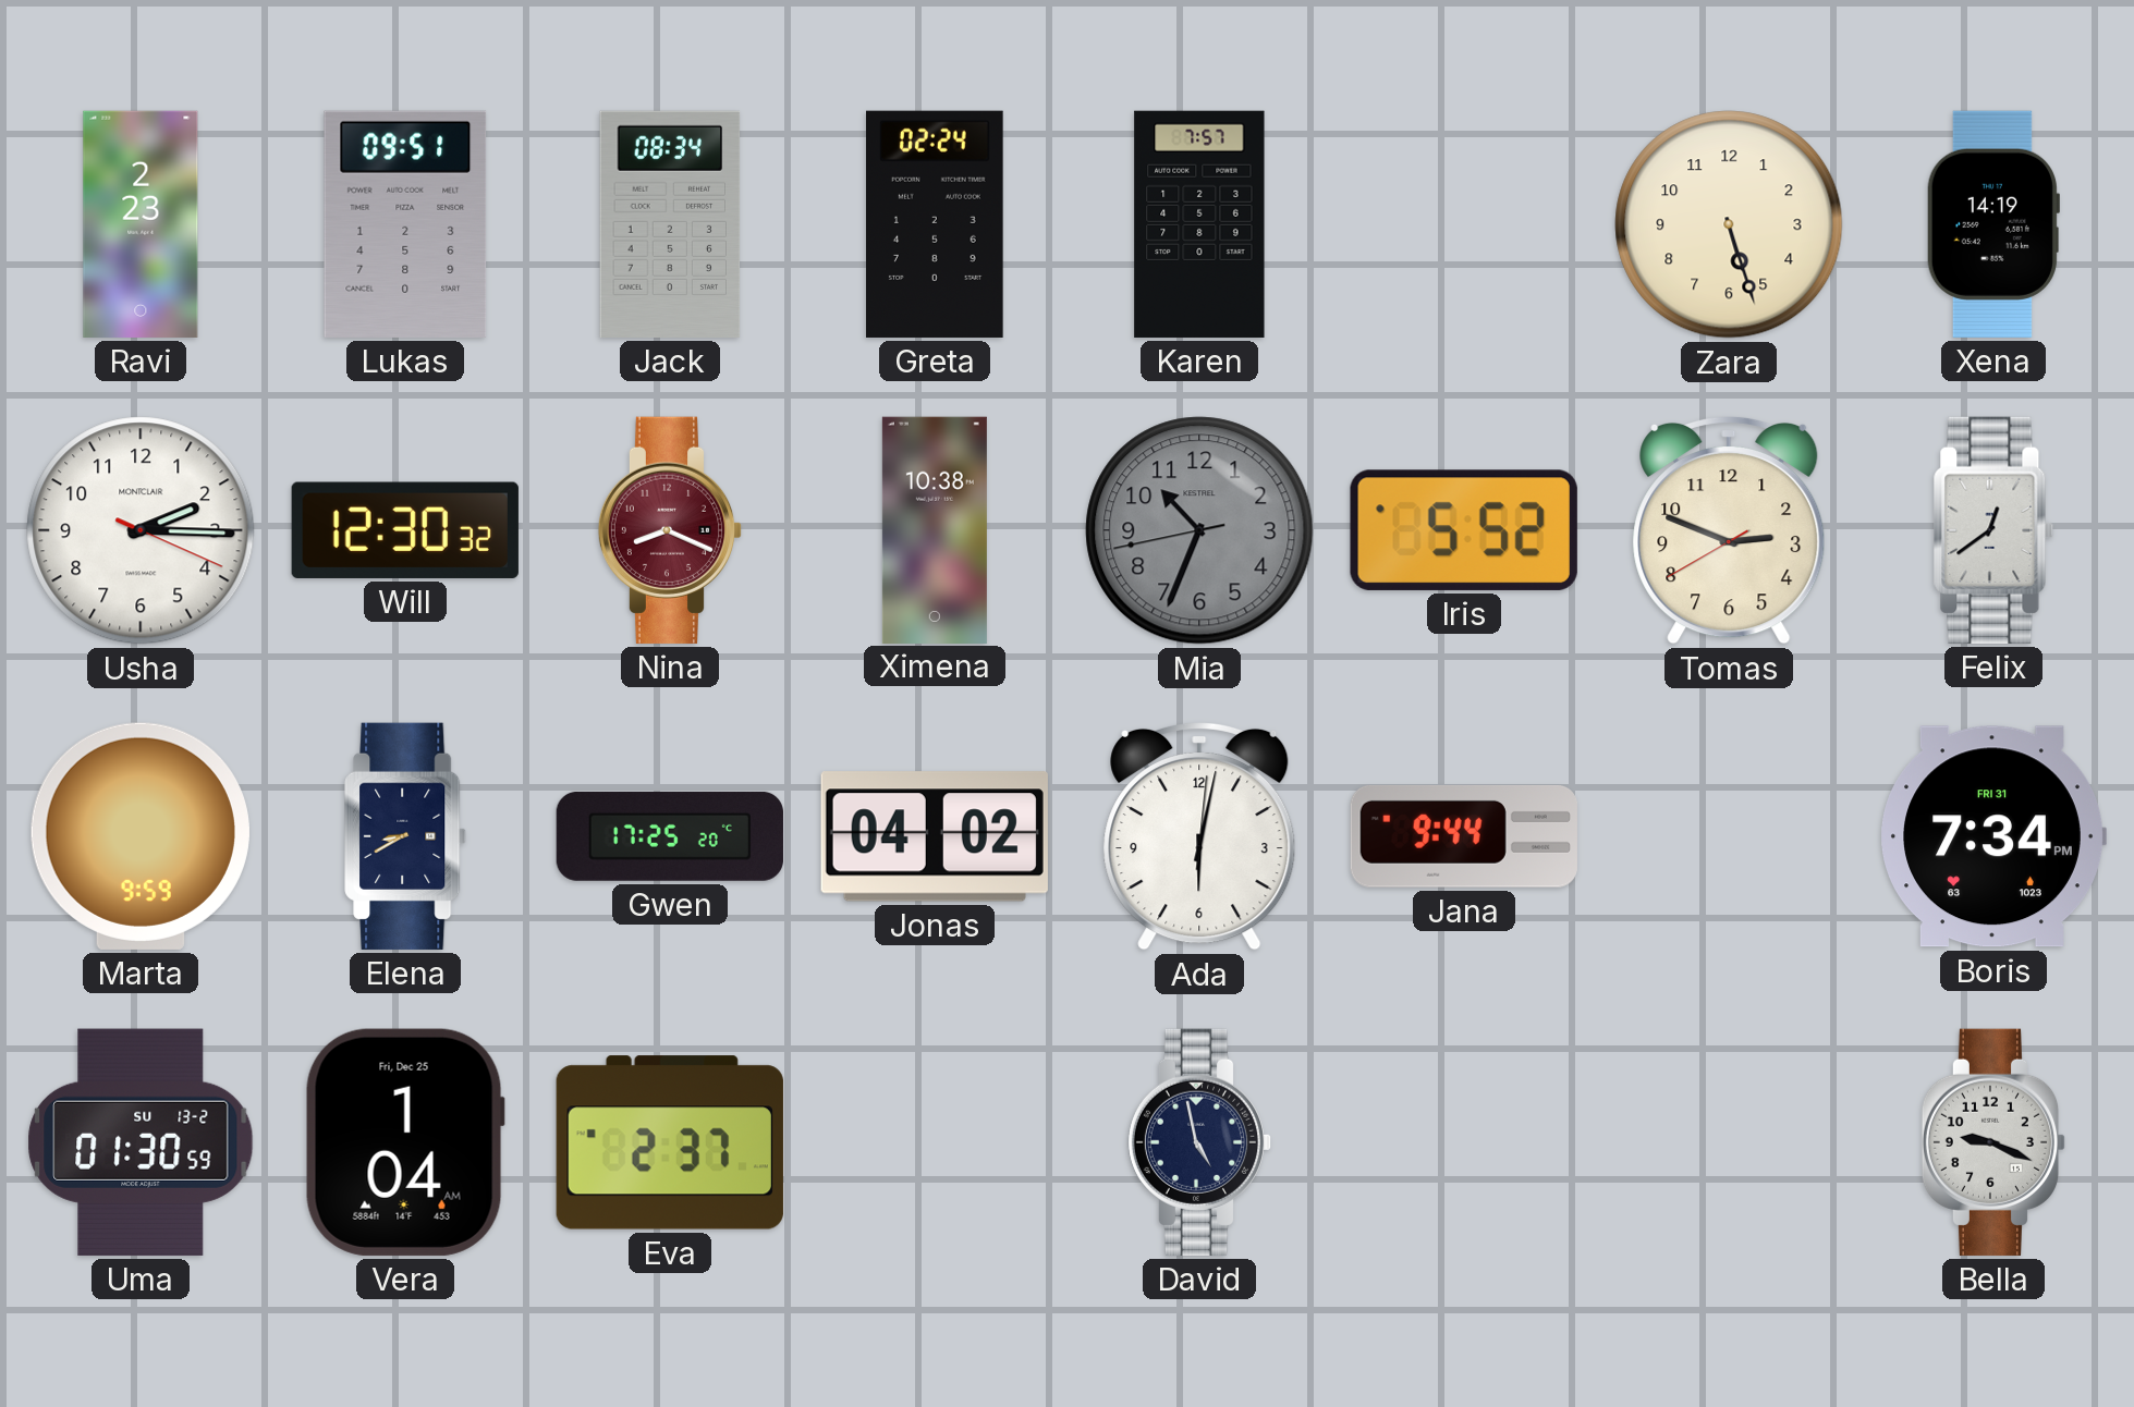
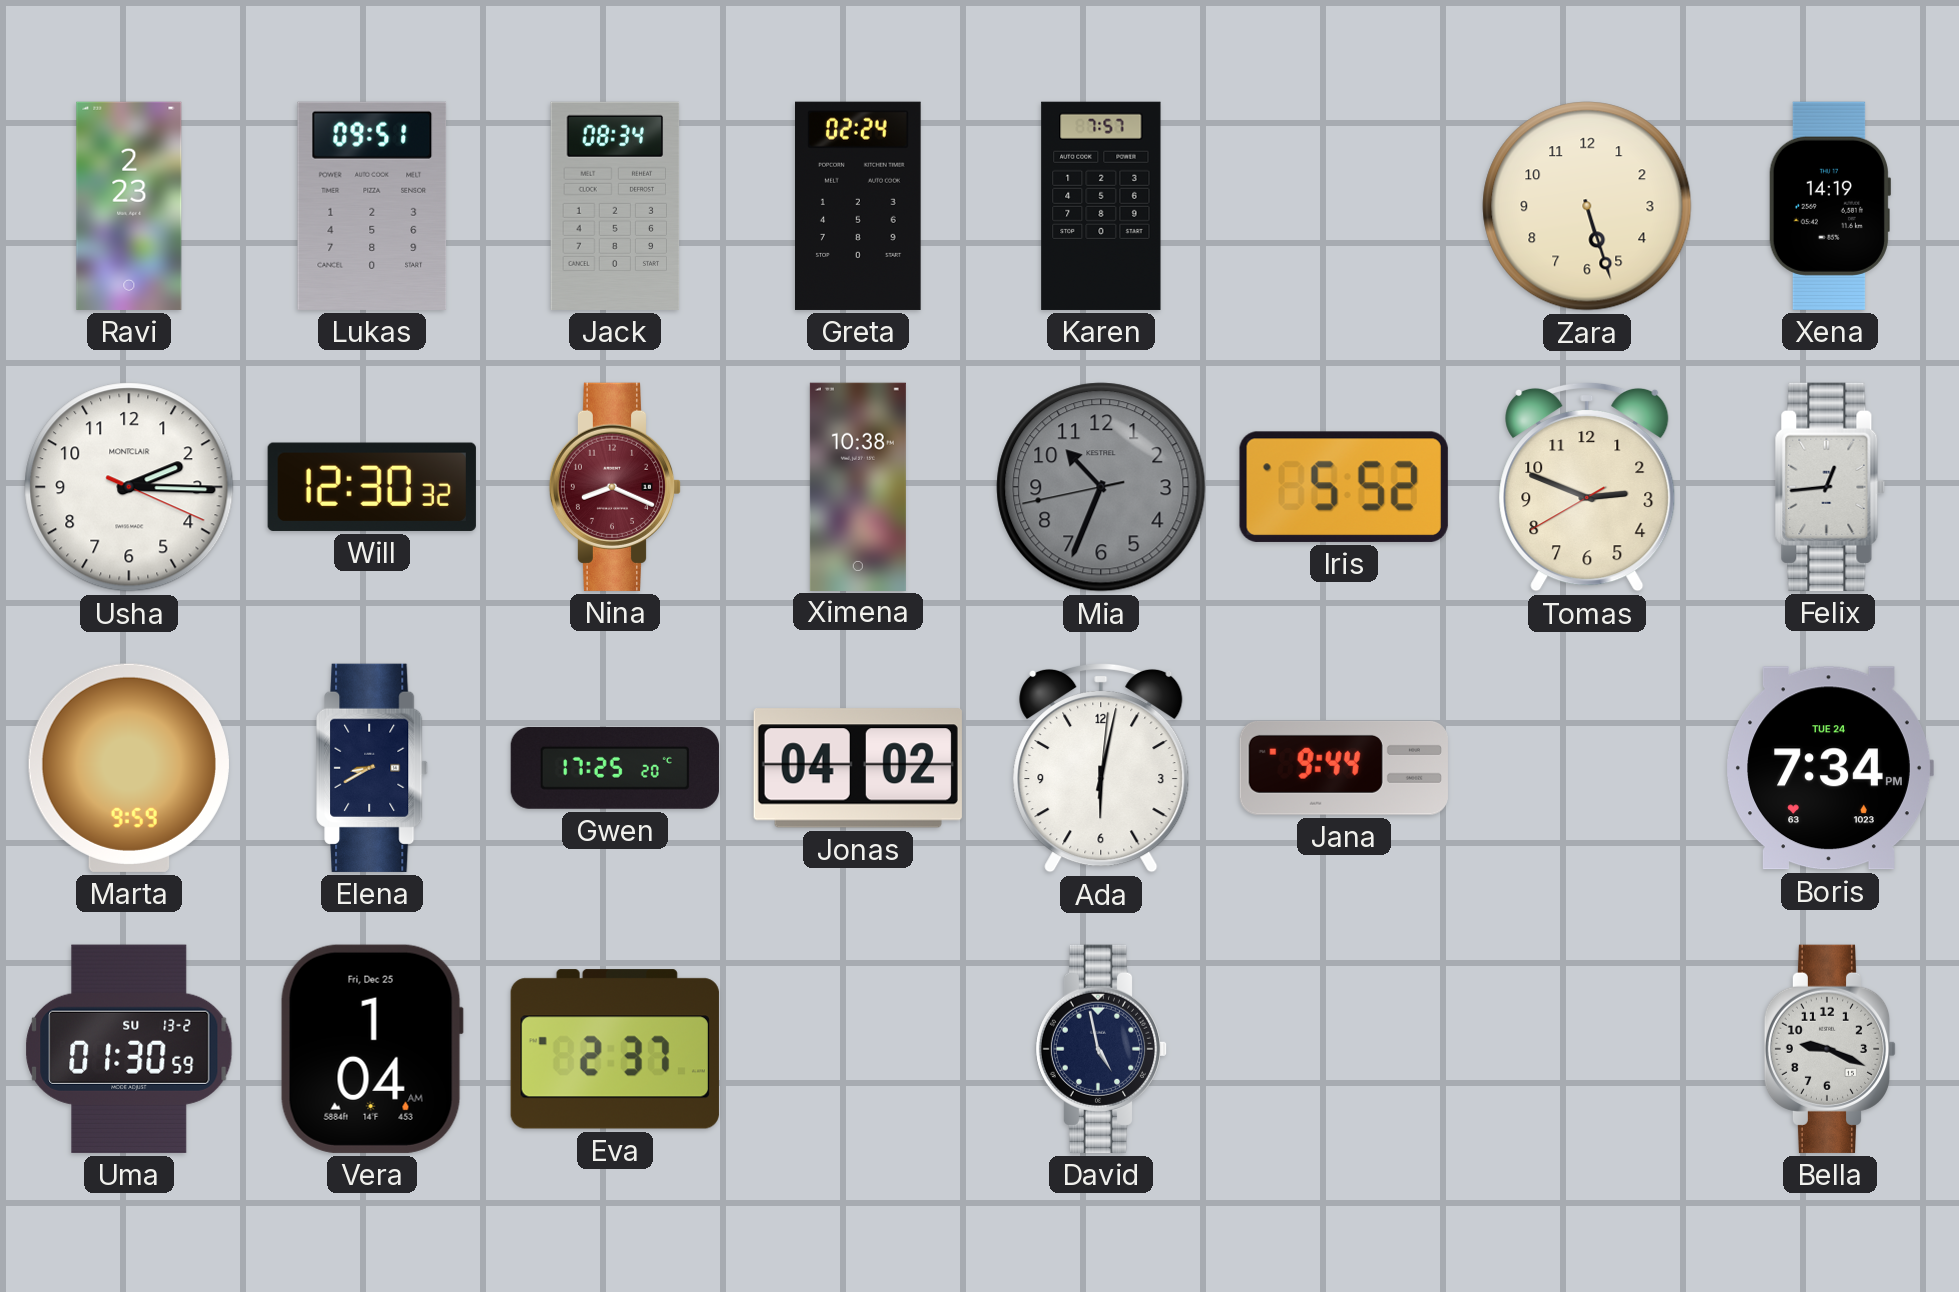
Felix: 12:39 -> 12:44 (1830, 487)
Boris date: FRI 31 -> TUE 24 (1830, 768)
